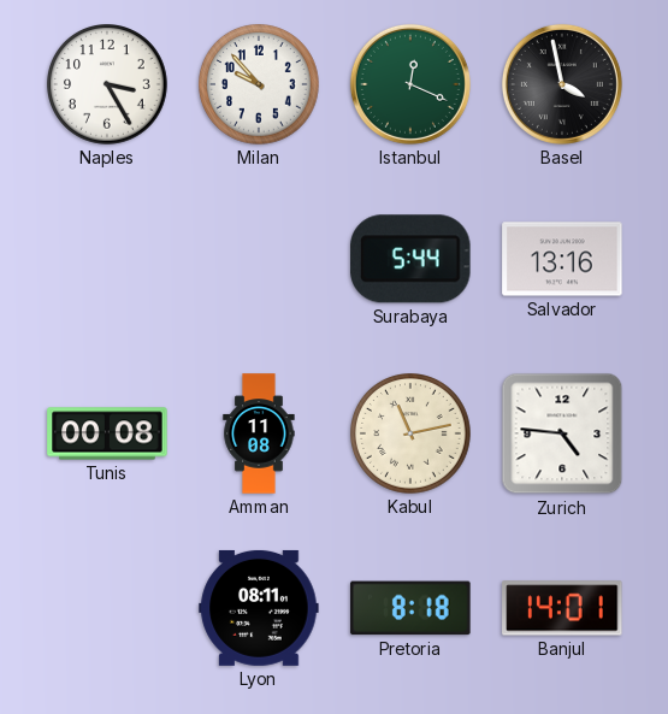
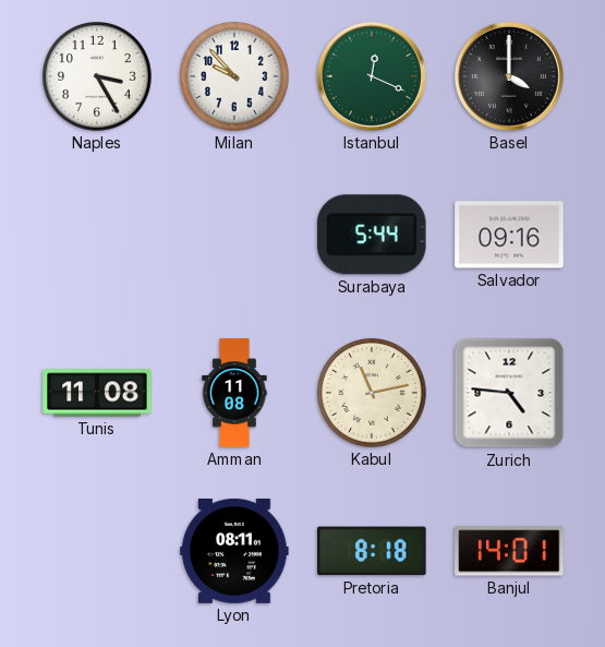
Basel: 3:58 -> 4:00 (509, 76)
Salvador: 13:16 -> 09:16 (509, 235)
Tunis: 00:08 -> 11:08 (97, 393)
